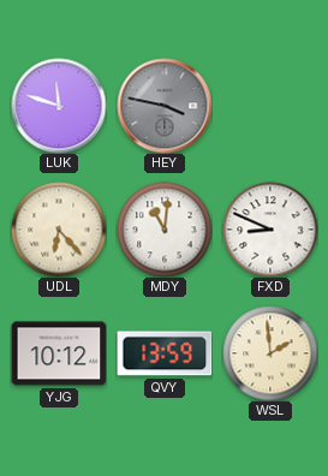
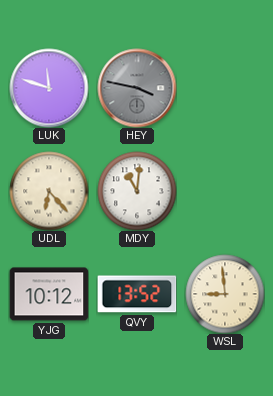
FXD: 8:49 -> none (270, 230)
QVY: 13:59 -> 13:52 (137, 294)
WSL: 1:59 -> 8:59 (225, 294)
